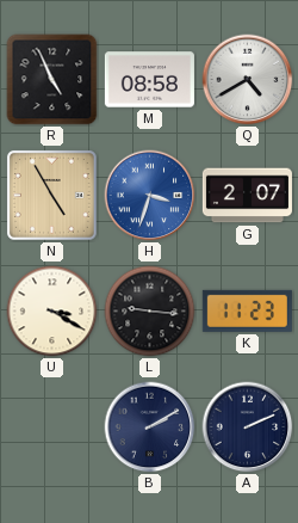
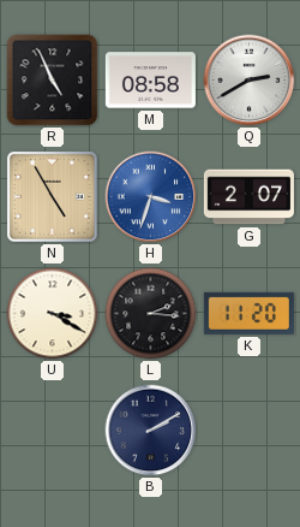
Q: 4:40 -> 2:40 (250, 81)
L: 9:16 -> 2:16 (151, 314)
K: 11:23 -> 11:20 (248, 313)
A: 2:11 -> none (248, 427)
